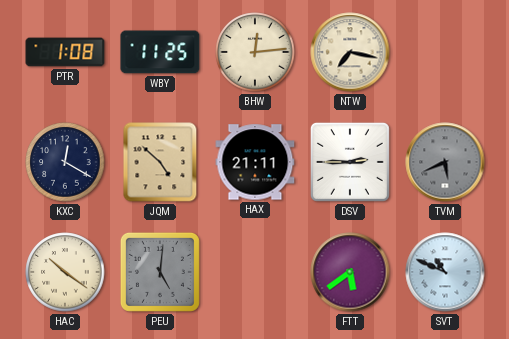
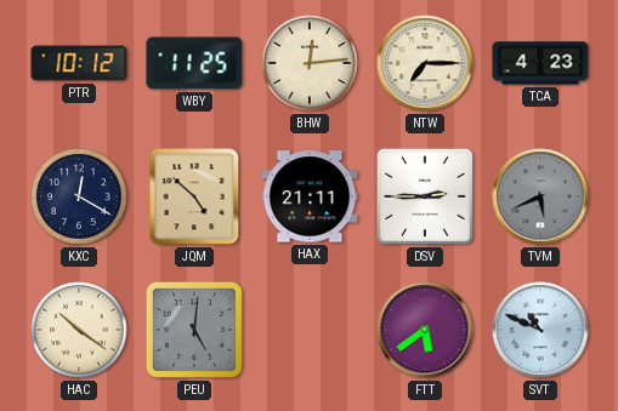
PTR: 1:08 -> 10:12 (79, 63)
NTW: 7:17 -> 7:15 (425, 63)
TCA: none -> 4:23 (540, 63)
